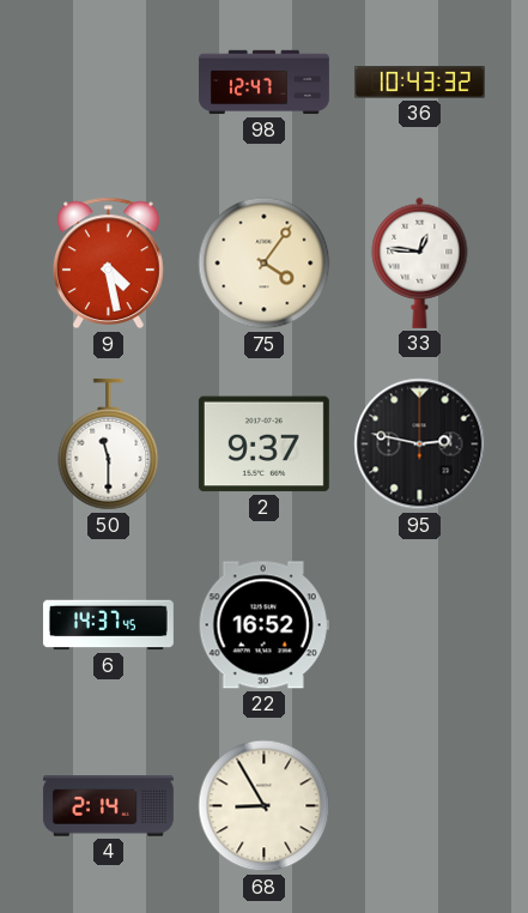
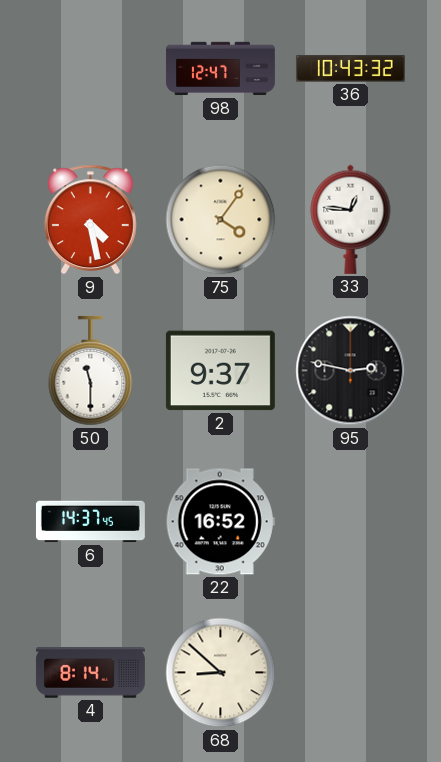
4: 2:14 -> 8:14 (90, 673)
68: 8:55 -> 8:52 (221, 673)
